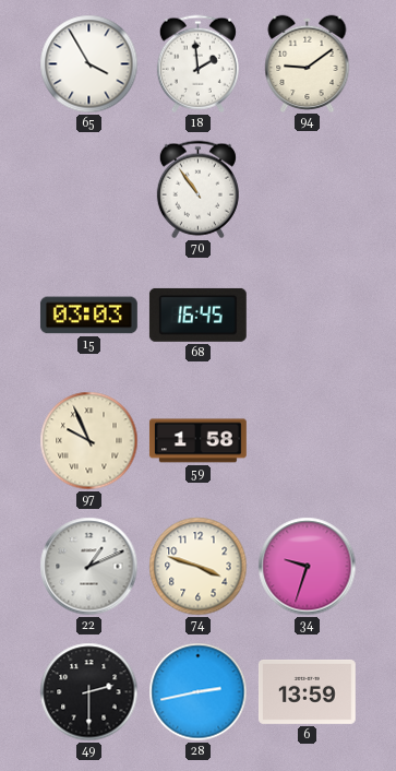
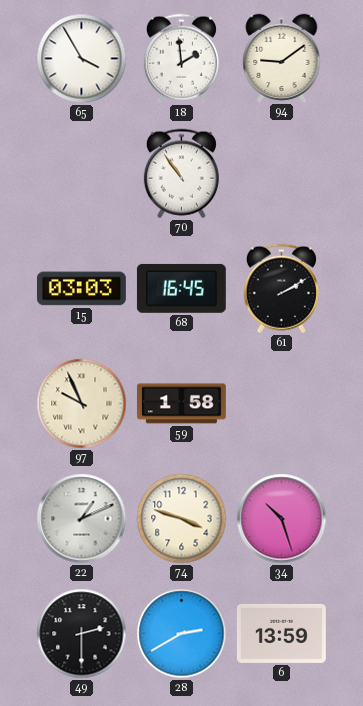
61: none -> 2:10 (281, 289)
34: 9:33 -> 10:27 (282, 519)
28: 2:43 -> 2:40 (182, 634)
